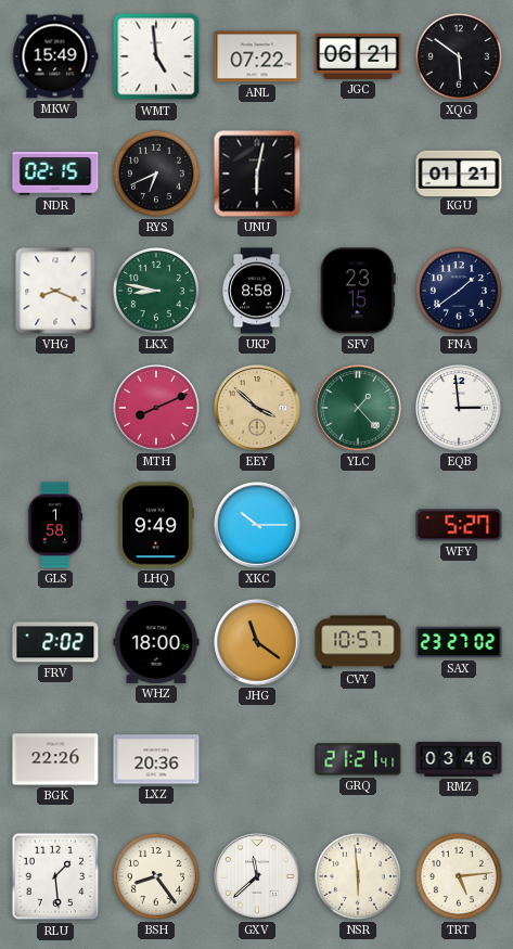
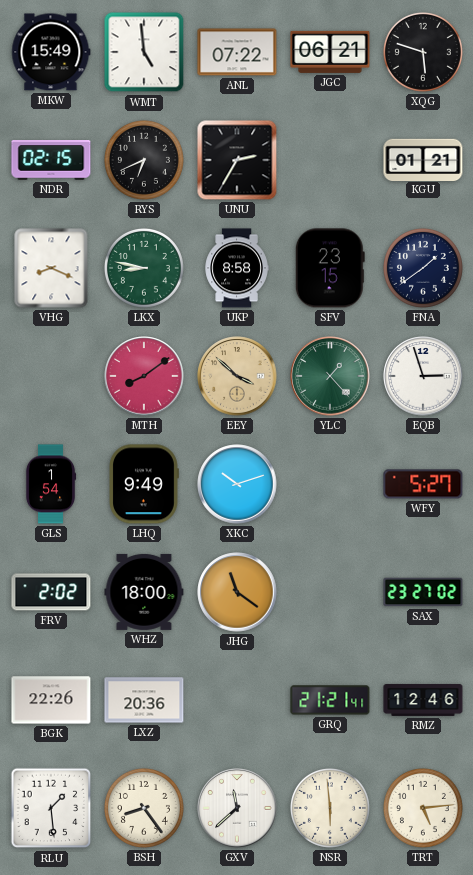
XQG: 5:51 -> 5:48 (423, 52)
UNU: 6:02 -> 2:35 (237, 160)
MTH: 8:11 -> 8:09 (144, 376)
EQB: 2:59 -> 2:57 (423, 376)
GLS: 1:58 -> 1:54 (51, 484)
XKC: 10:15 -> 10:12 (237, 484)
CVY: 10:57 -> none (358, 642)
RMZ: 03:46 -> 12:46 (423, 700)
